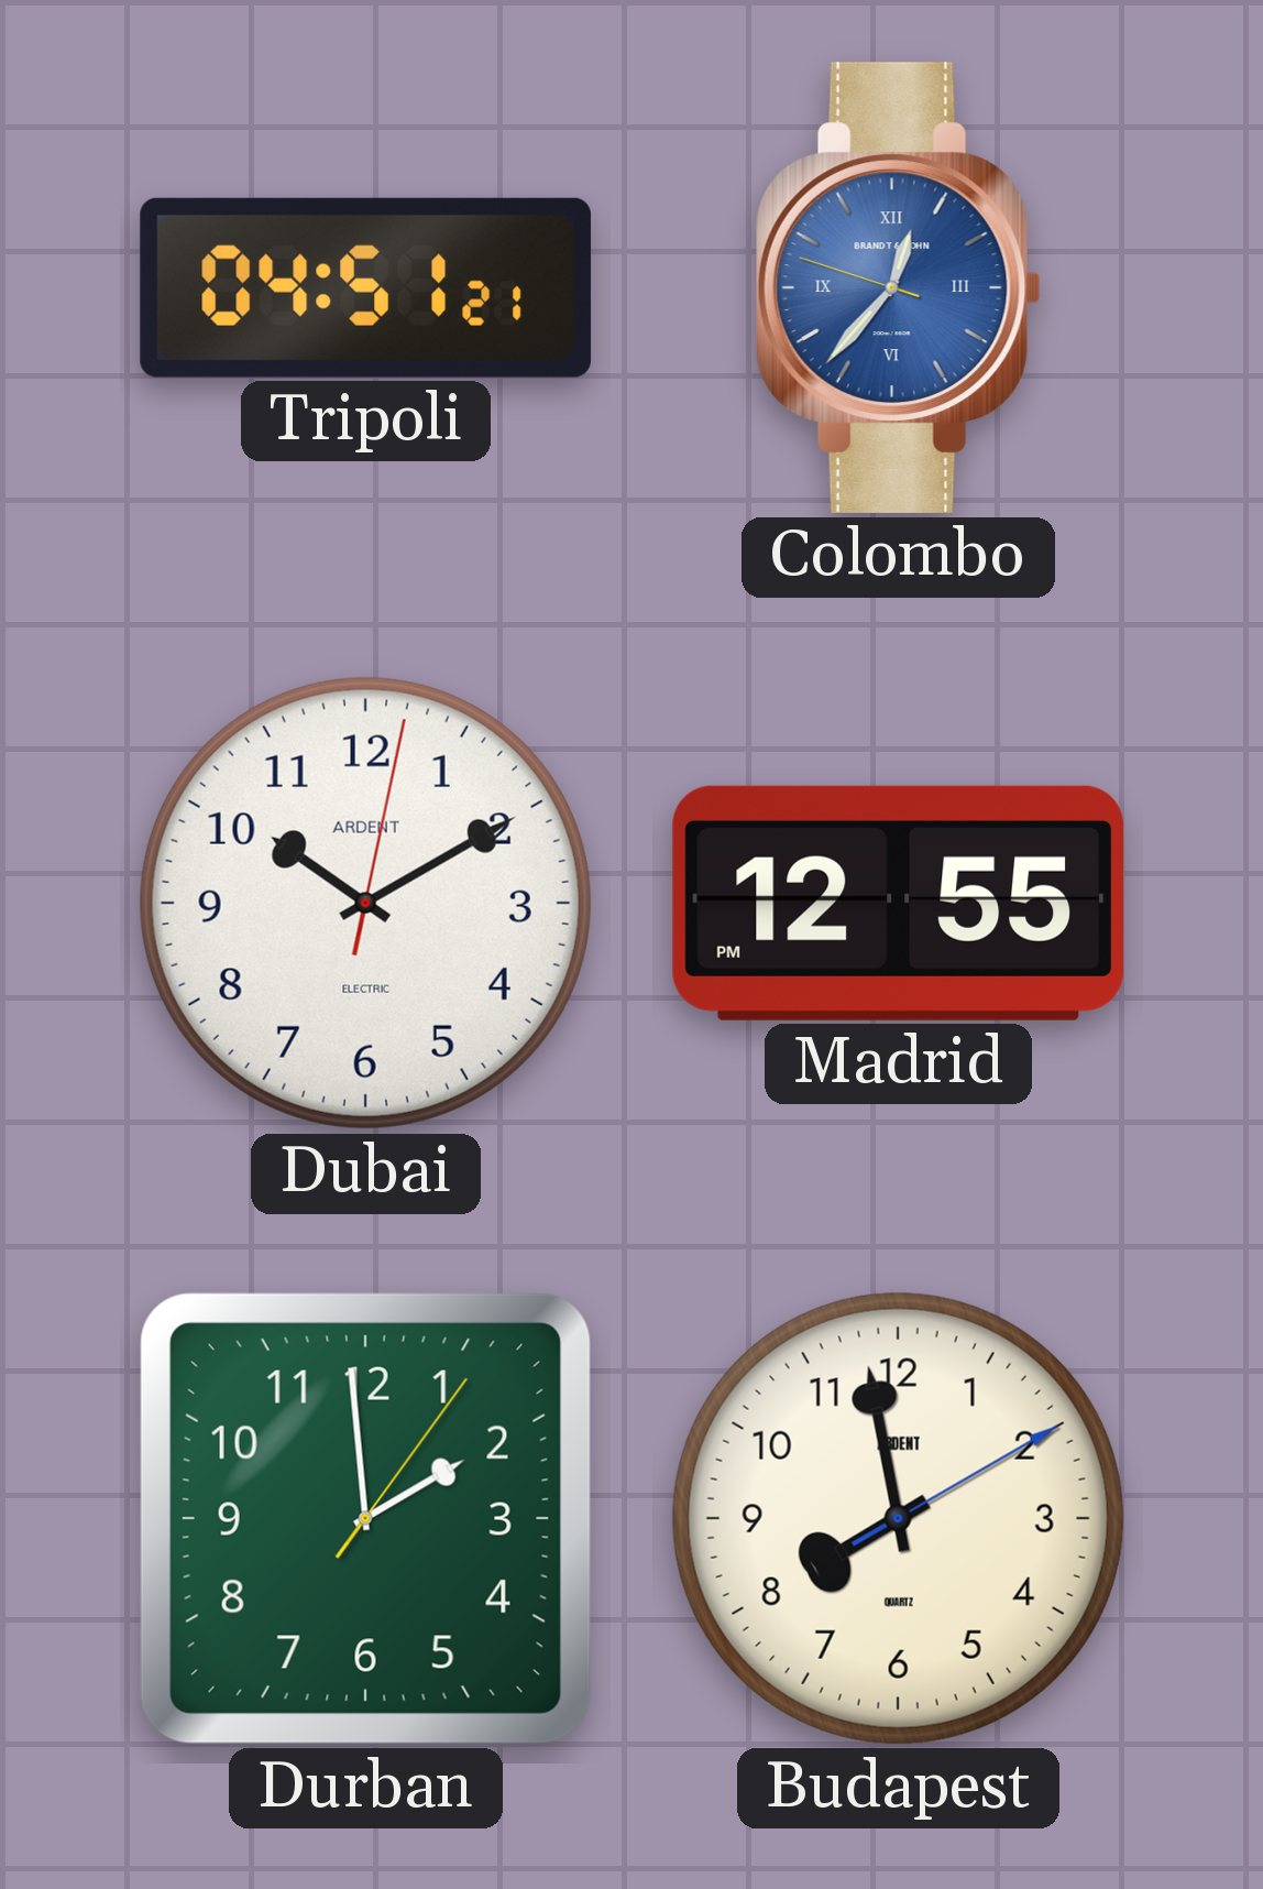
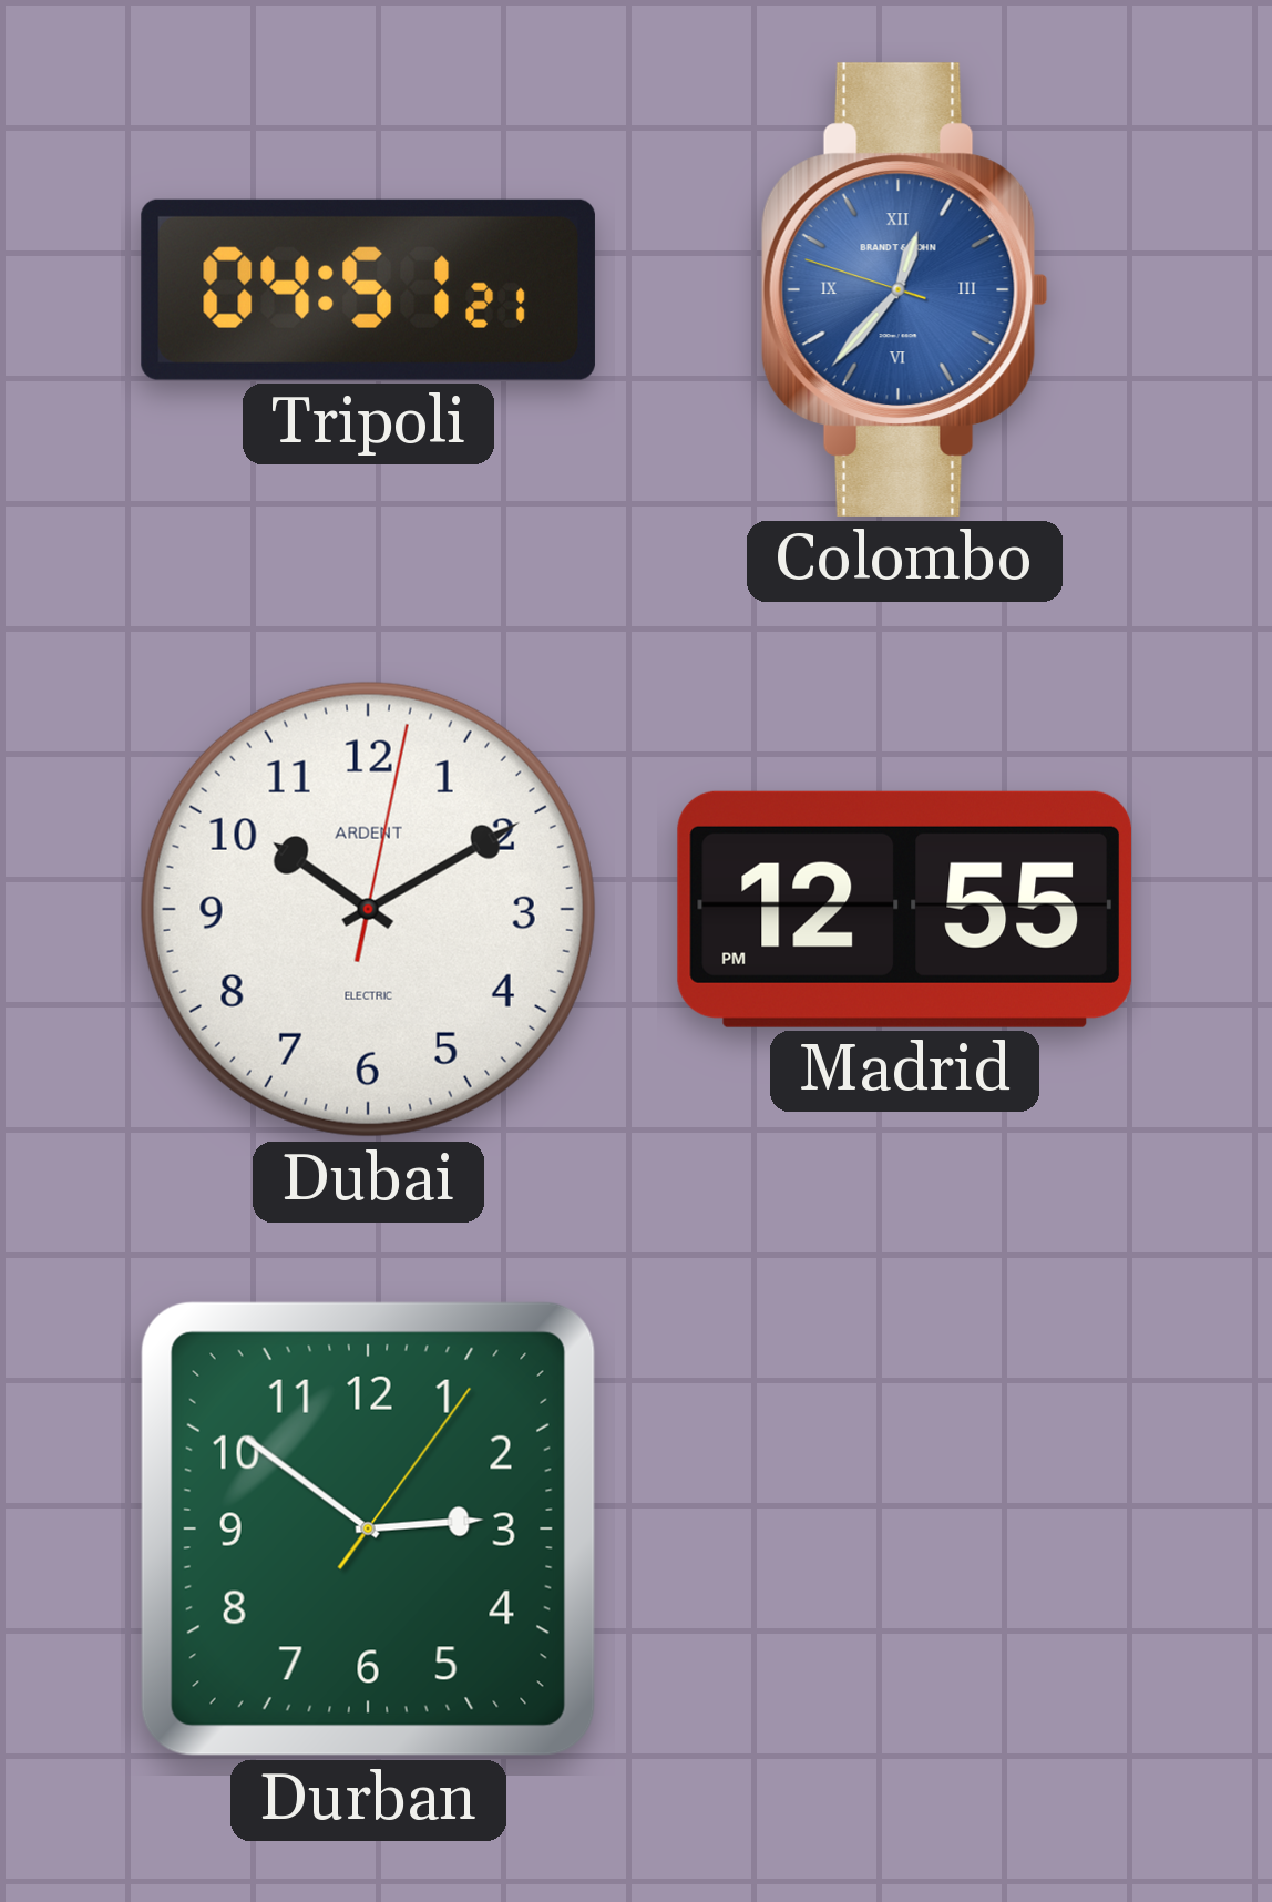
Durban: 1:59 -> 2:51 (368, 1528)
Budapest: 7:58 -> none (898, 1518)
